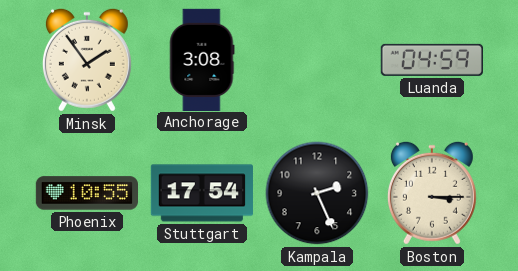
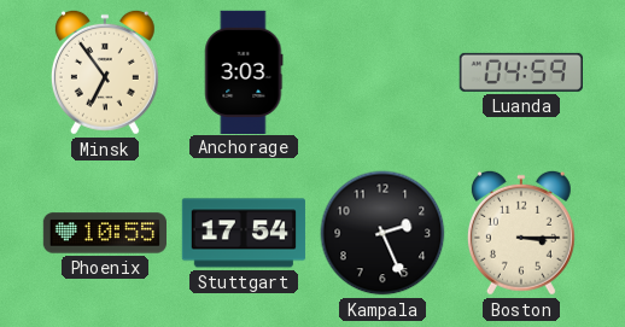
Minsk: 1:54 -> 6:54 (105, 72)
Anchorage: 3:08 -> 3:03 (244, 71)
